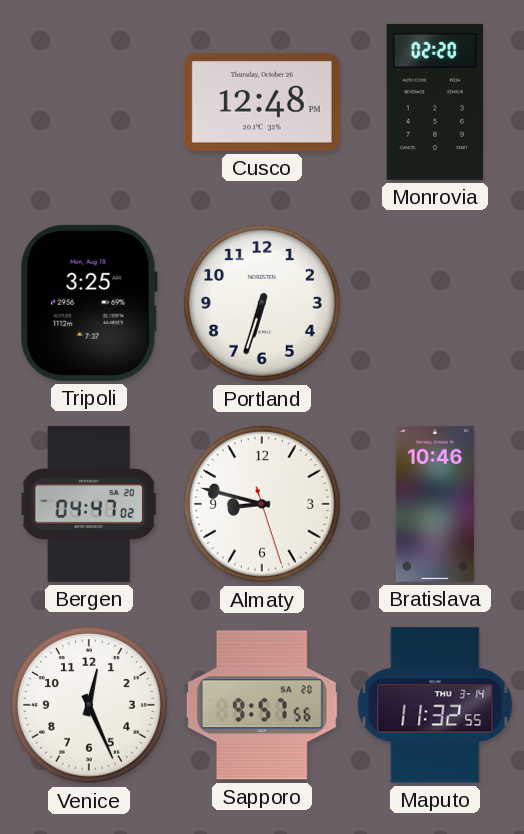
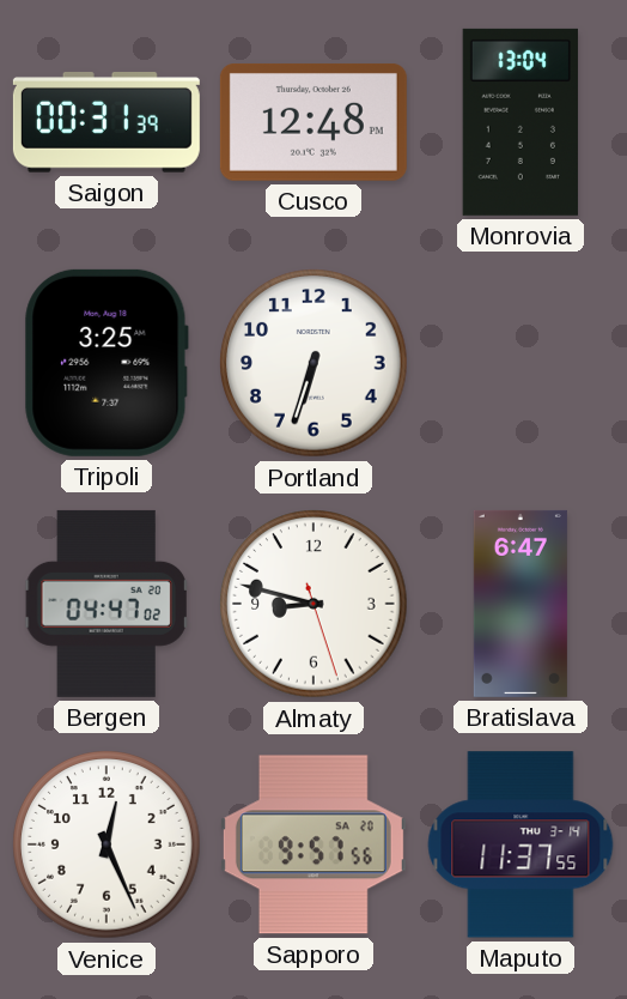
Saigon: none -> 00:31 (106, 123)
Monrovia: 02:20 -> 13:04 (521, 122)
Bratislava: 10:46 -> 6:47 (521, 604)
Maputo: 11:32 -> 11:37 (521, 844)
